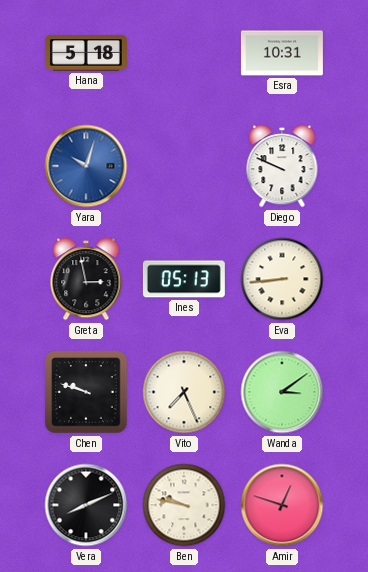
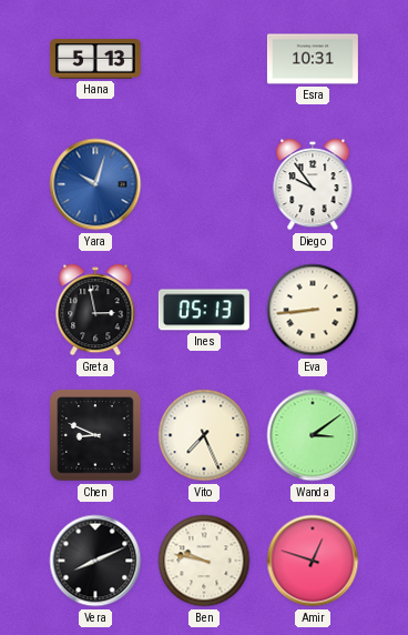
Hana: 5:18 -> 5:13 (95, 59)
Diego: 9:49 -> 9:54 (313, 184)
Chen: 9:48 -> 8:49 (95, 435)
